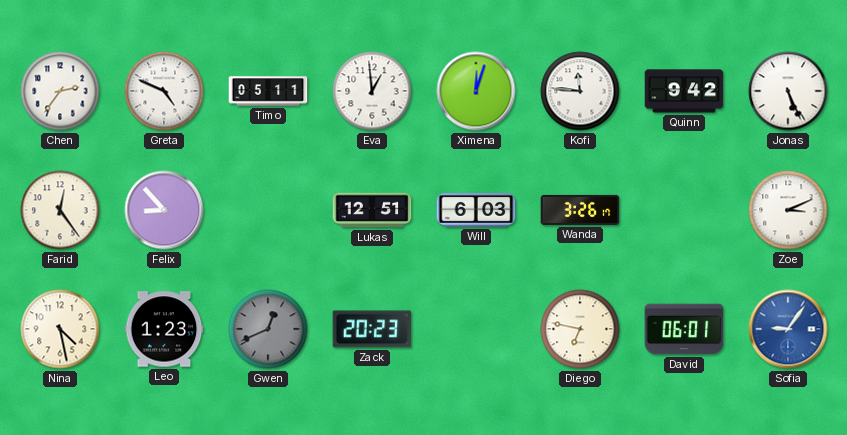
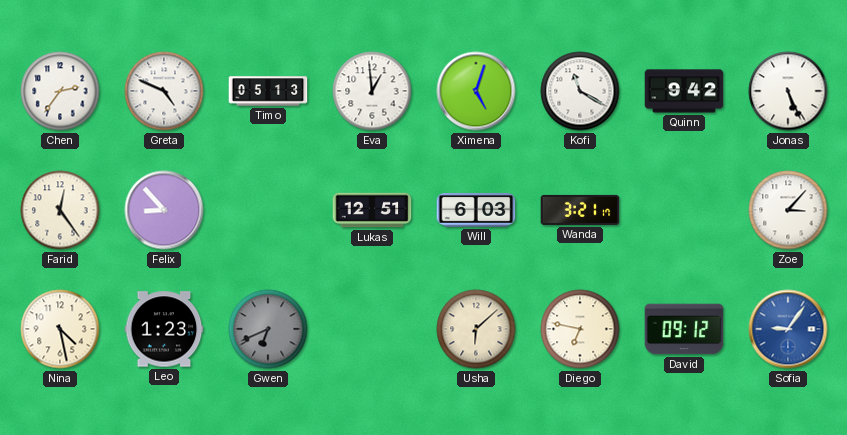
Timo: 05:11 -> 05:13 (268, 91)
Ximena: 12:03 -> 5:03 (476, 91)
Kofi: 11:46 -> 11:20 (580, 91)
Wanda: 3:26 -> 3:21 (580, 210)
Zoe: 3:11 -> 3:07 (788, 210)
Gwen: 12:41 -> 6:41 (268, 329)
Zack: 20:23 -> none (372, 329)
Usha: none -> 6:08 (476, 329)
David: 06:01 -> 09:12 (684, 329)
